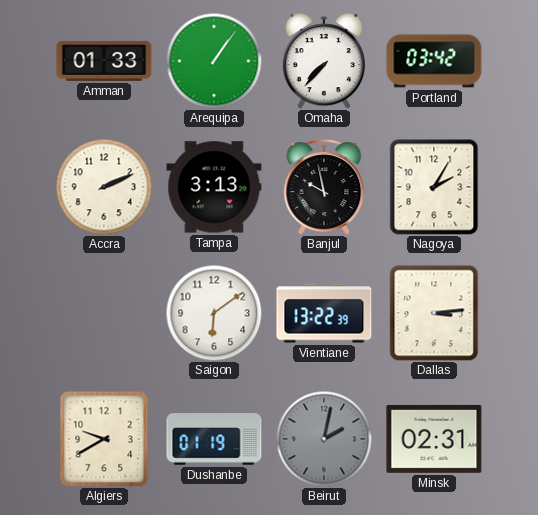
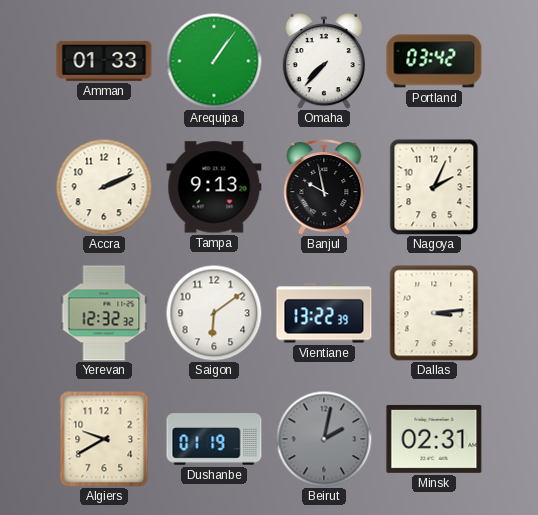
Tampa: 3:13 -> 9:13 (214, 187)
Nagoya: 2:05 -> 2:04 (434, 187)
Yerevan: none -> 12:32 (104, 313)
